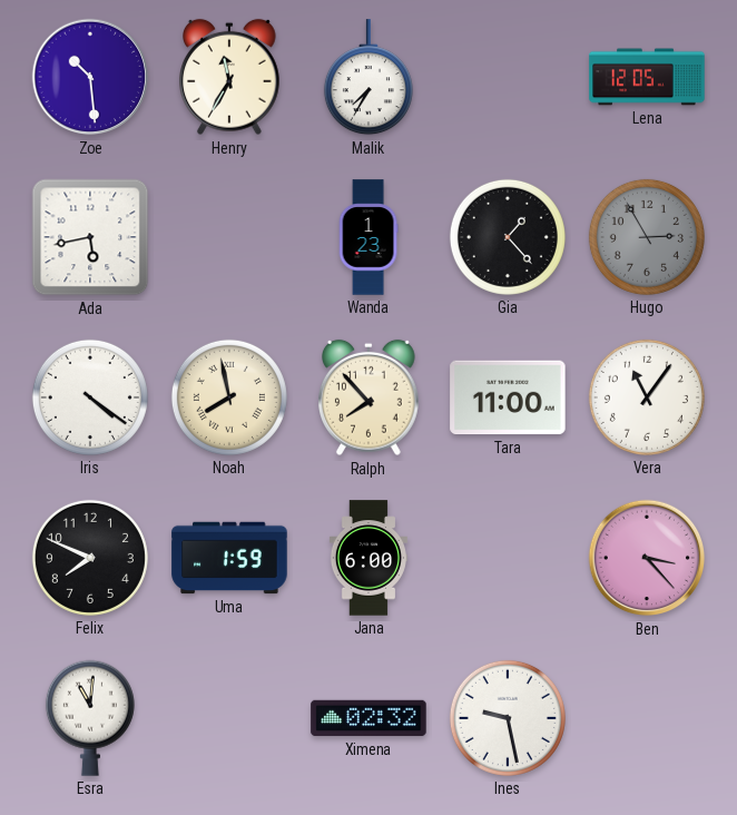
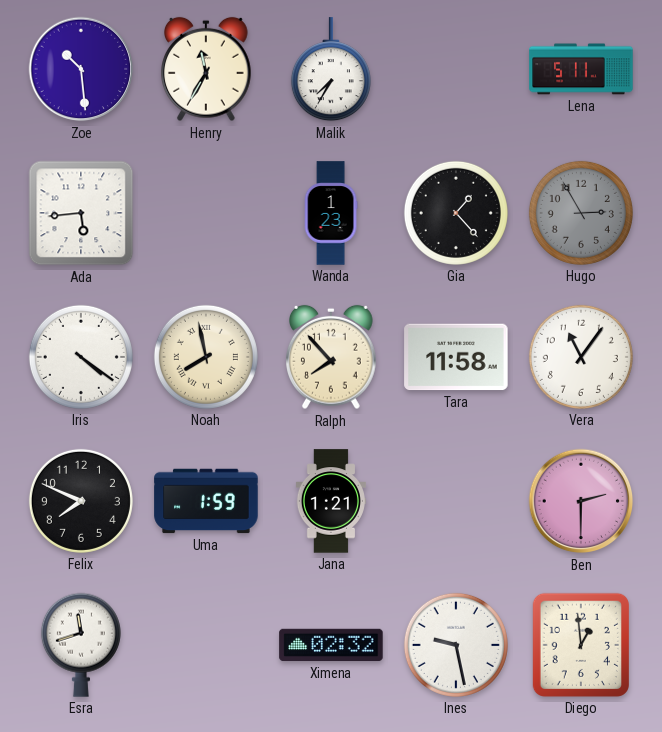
Lena: 12:05 -> 5:11 (581, 69)
Ada: 5:43 -> 5:44 (81, 213)
Tara: 11:00 -> 11:58 (456, 357)
Jana: 6:00 -> 1:21 (331, 501)
Ben: 3:23 -> 2:30 (581, 501)
Esra: 11:01 -> 11:42 (81, 645)
Diego: none -> 12:59 (581, 645)
